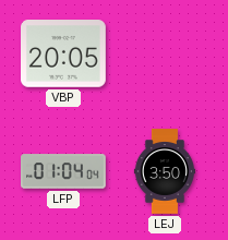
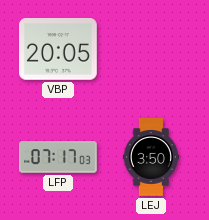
LFP: 01:04 -> 07:17 (59, 157)
